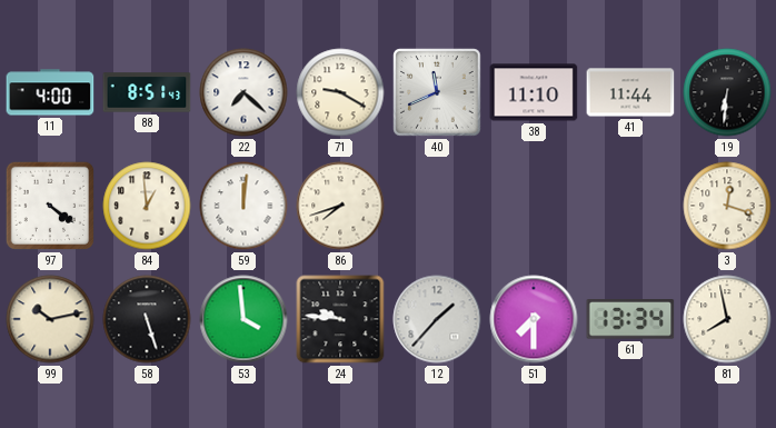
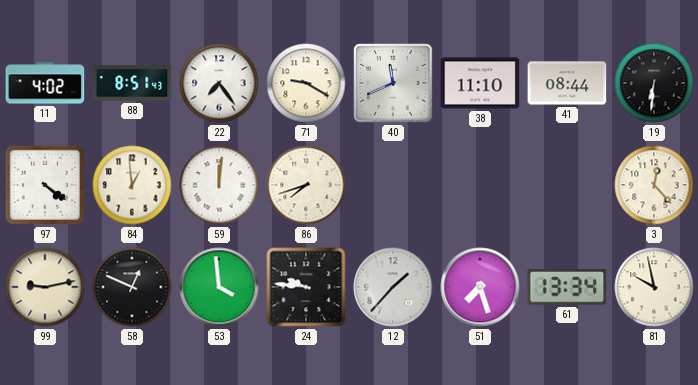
11: 4:00 -> 4:02 (45, 83)
22: 7:22 -> 7:24 (219, 83)
41: 11:44 -> 08:44 (567, 83)
3: 12:18 -> 12:23 (654, 185)
99: 10:13 -> 9:13 (45, 287)
58: 5:27 -> 12:49 (132, 287)
51: 7:30 -> 7:27 (480, 287)
81: 7:58 -> 9:58 (654, 287)
